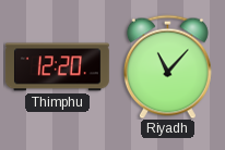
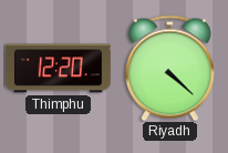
Riyadh: 11:07 -> 4:22 (169, 68)
